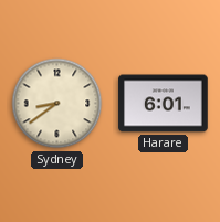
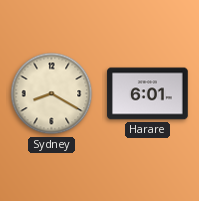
Sydney: 8:39 -> 8:20 (52, 94)
